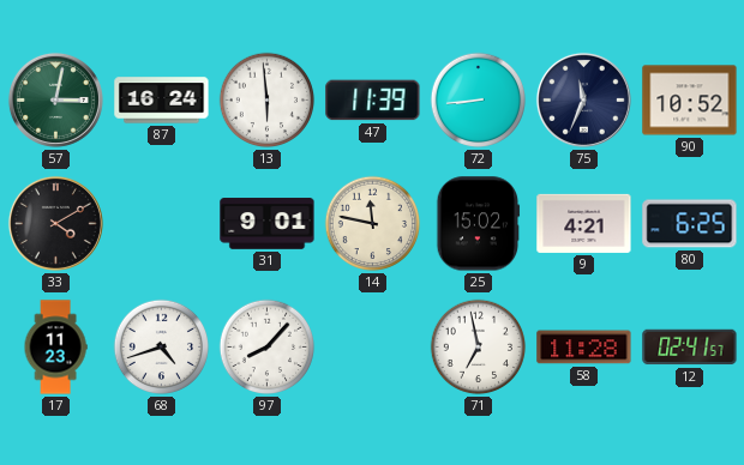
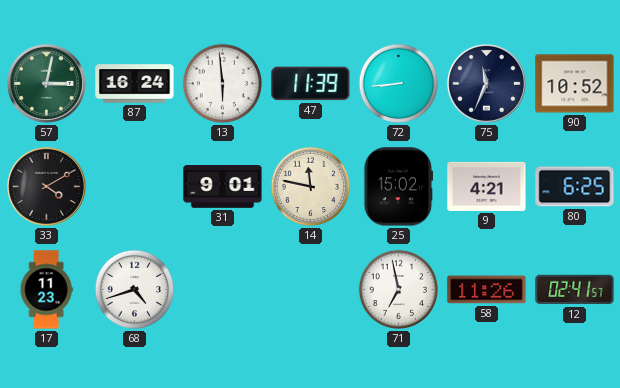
97: 8:07 -> none (268, 348)
58: 11:28 -> 11:26 (487, 290)
